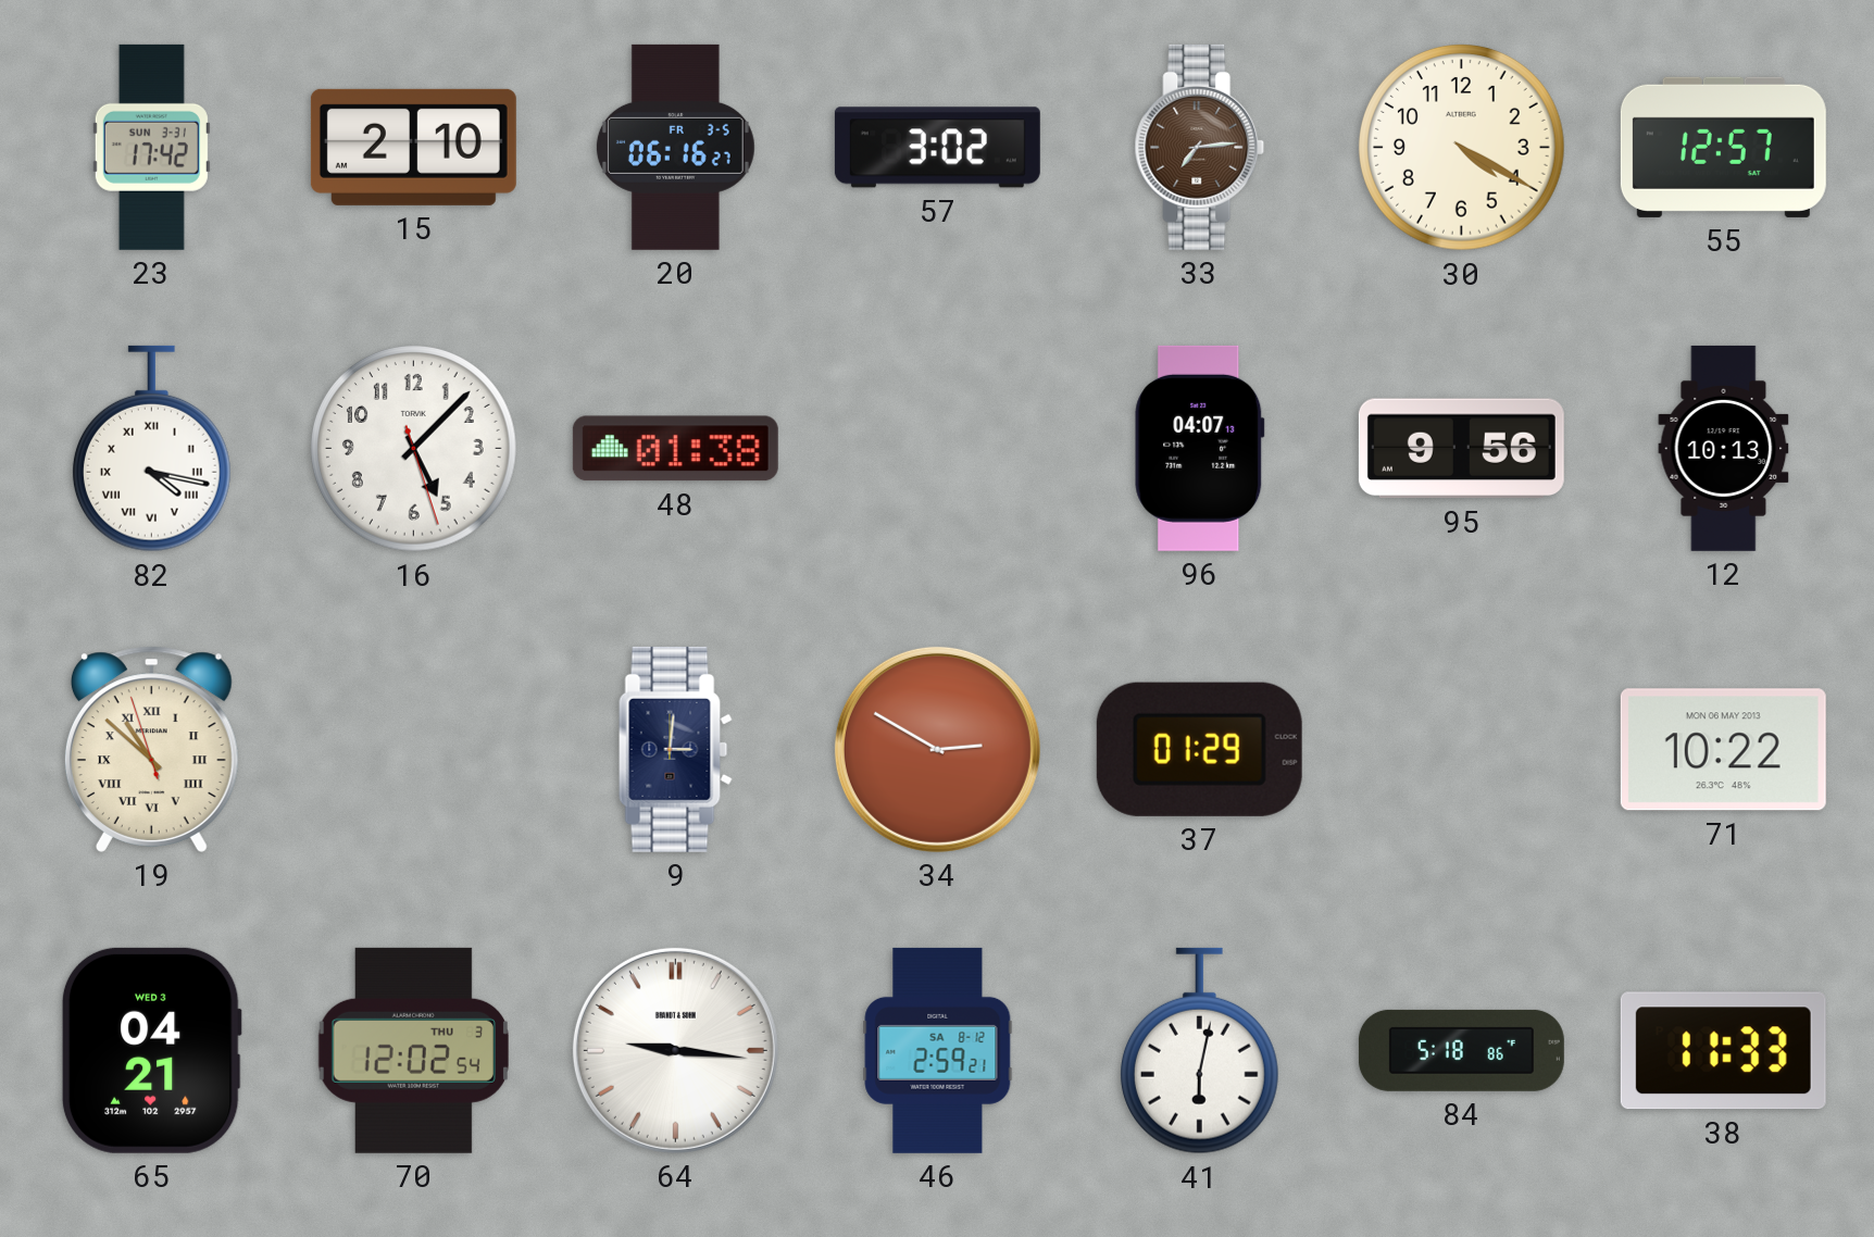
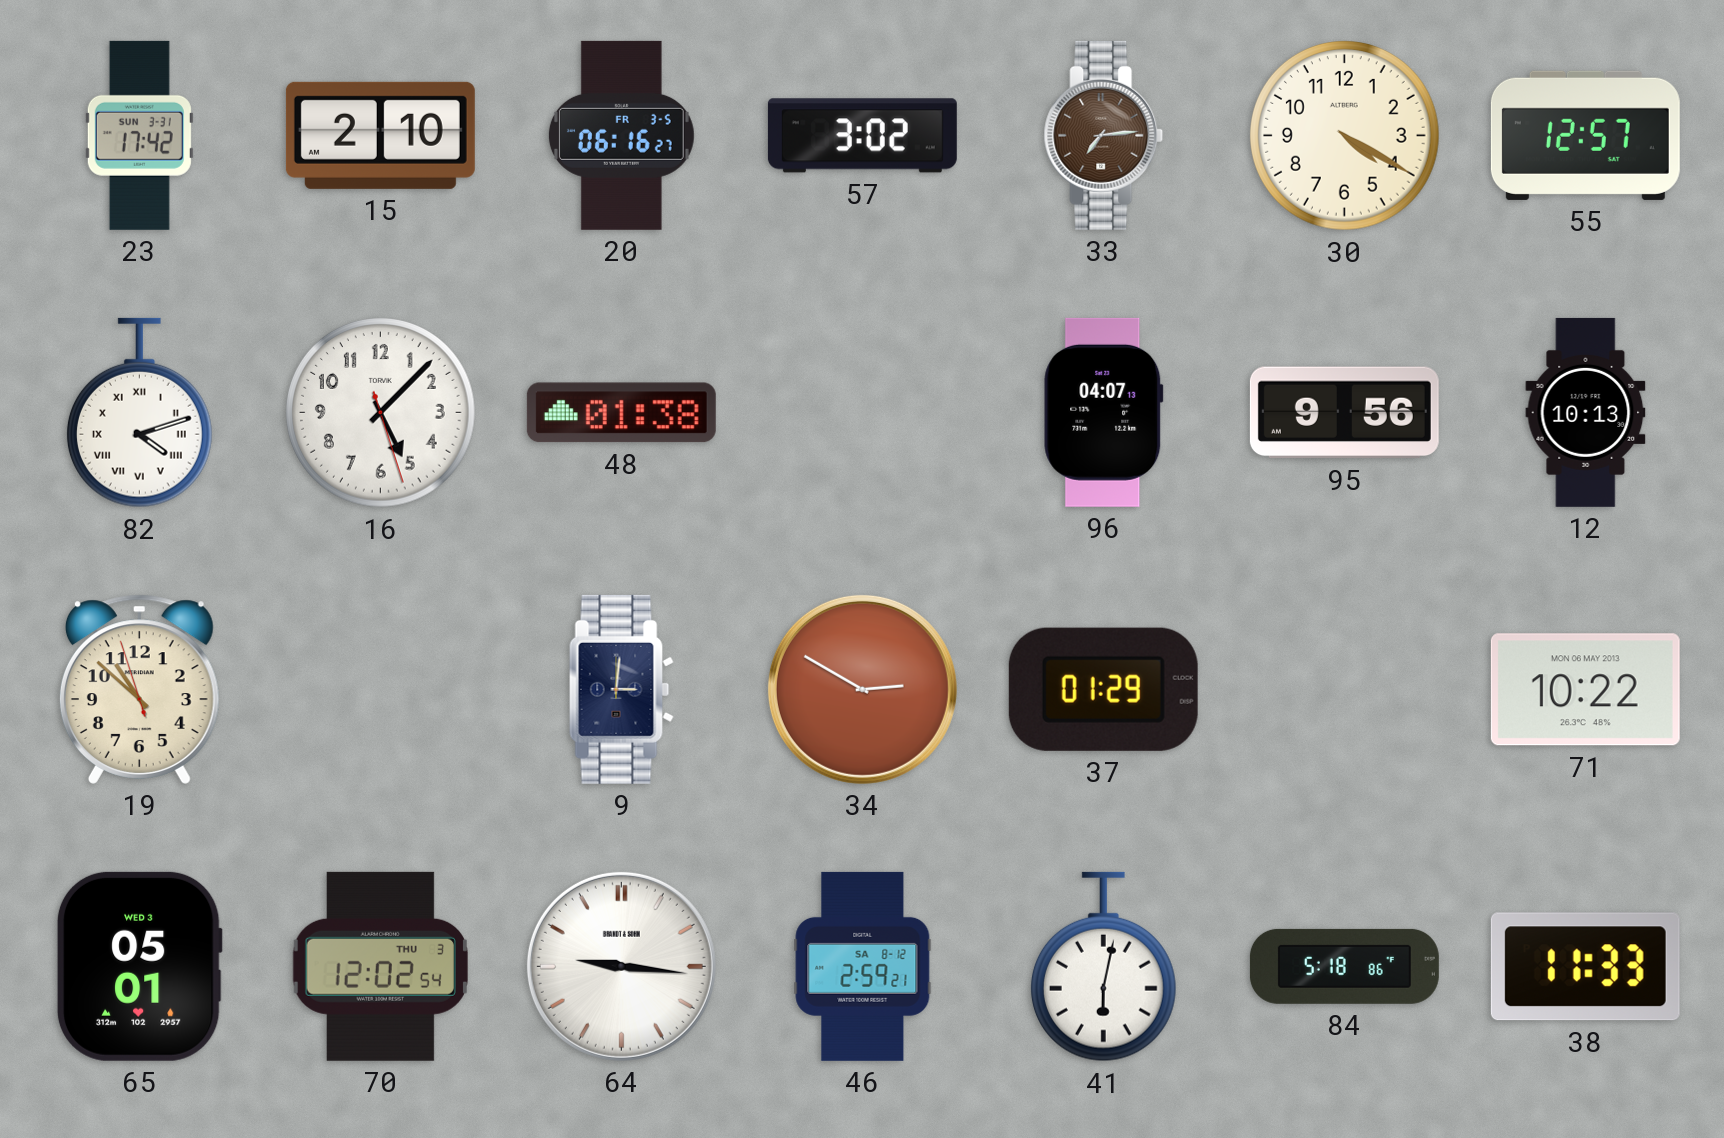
82: 4:17 -> 4:12 (139, 413)
19 numerals: Roman -> Arabic (139, 689)
65: 04:21 -> 05:01 (139, 966)
